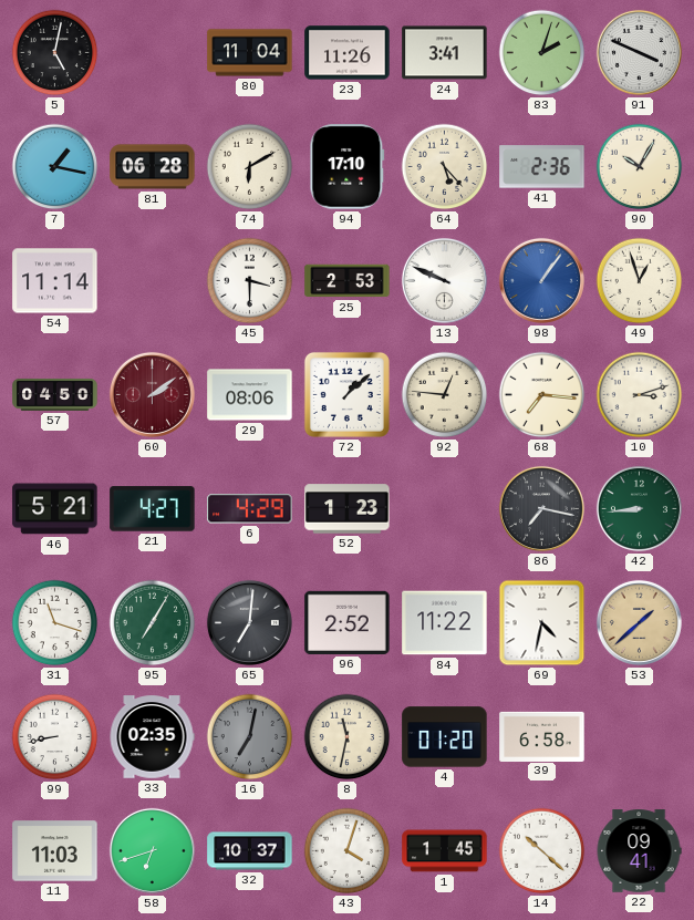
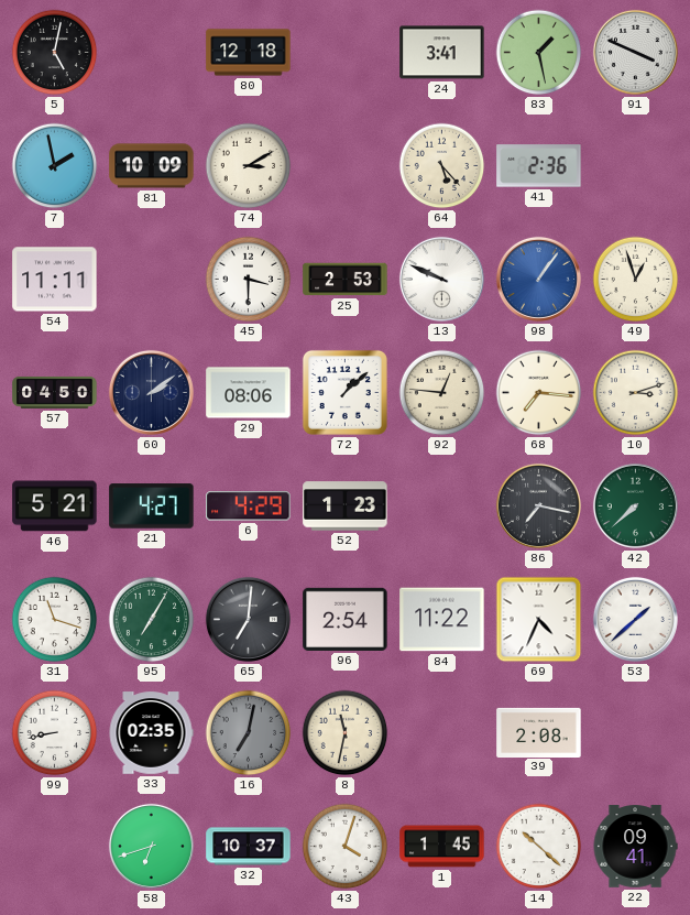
80: 11:04 -> 12:18 (249, 53)
23: 11:26 -> none (348, 53)
83: 2:03 -> 1:28 (539, 53)
7: 1:17 -> 1:58 (55, 166)
81: 06:28 -> 10:09 (152, 166)
74: 6:10 -> 3:10 (249, 166)
94: 17:10 -> none (348, 167)
90: 10:05 -> none (640, 167)
54: 11:14 -> 11:11 (55, 280)
60 dial: burgundy -> navy (151, 392)
42: 8:44 -> 7:38 (635, 505)
96: 2:52 -> 2:54 (346, 619)
69: 4:32 -> 4:34 (539, 620)
53 dial: champagne -> white (635, 619)
4: 01:20 -> none (445, 737)
39: 6:58 -> 2:08 (539, 732)
11: 11:03 -> none (55, 851)
